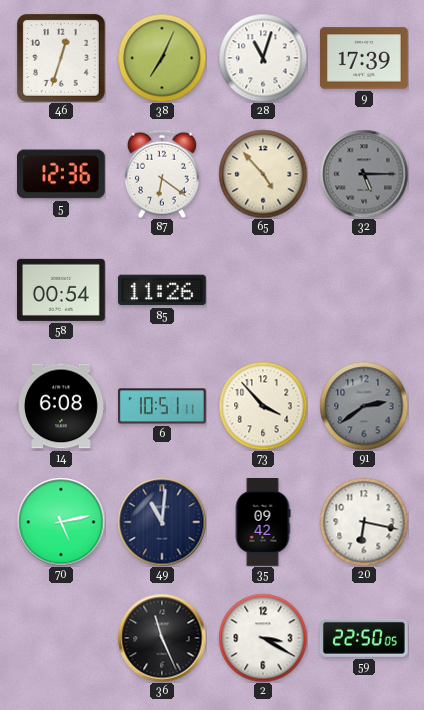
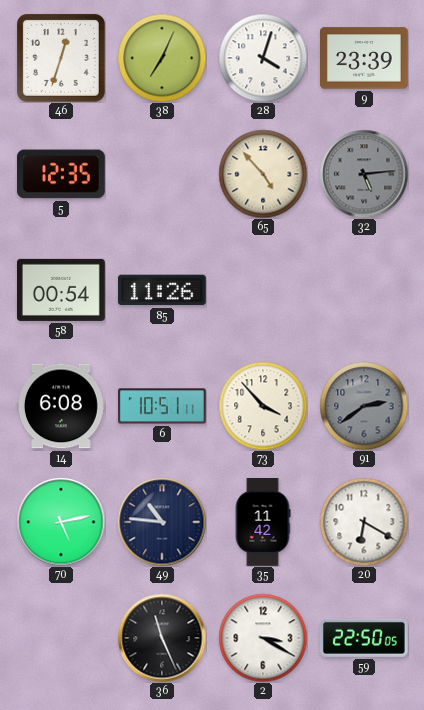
28: 11:03 -> 4:03 (263, 58)
9: 17:39 -> 23:39 (365, 58)
5: 12:36 -> 12:35 (61, 174)
87: 6:21 -> none (162, 174)
32: 5:15 -> 5:14 (364, 174)
49: 11:01 -> 10:46 (162, 522)
35: 09:42 -> 11:42 (263, 523)
20: 6:17 -> 6:20 (364, 522)
